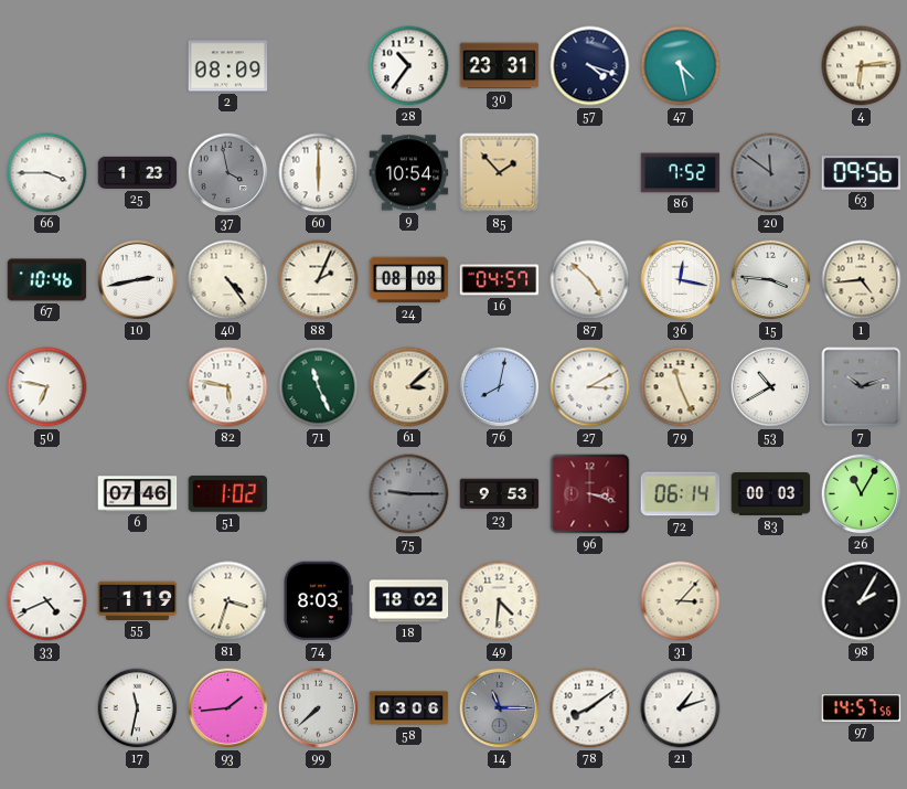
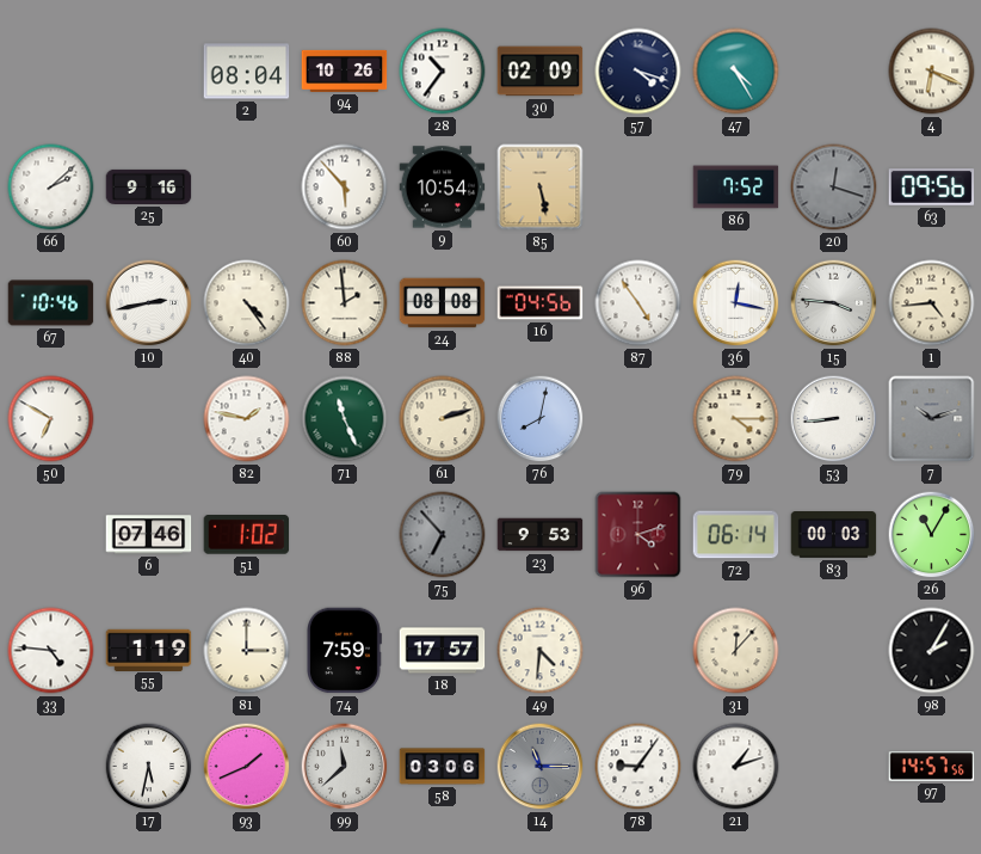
2: 08:09 -> 08:04 (247, 72)
94: none -> 10:26 (345, 70)
30: 23:31 -> 02:09 (541, 72)
47: 4:28 -> 4:25 (736, 72)
4: 6:14 -> 6:19 (932, 72)
66: 3:45 -> 2:08 (51, 188)
25: 1:23 -> 9:16 (149, 186)
37: 3:58 -> none (228, 173)
60: 6:00 -> 5:53 (345, 188)
85: 1:53 -> 5:28 (541, 188)
20: 11:51 -> 12:18 (834, 188)
88: 2:04 -> 1:59 (345, 303)
16: 04:57 -> 04:56 (541, 303)
87: 4:52 -> 4:54 (638, 303)
50: 6:47 -> 6:50 (51, 419)
82: 5:47 -> 1:47 (247, 419)
61: 3:08 -> 2:12 (443, 419)
27: 3:10 -> none (590, 387)
79: 11:26 -> 4:15 (736, 419)
53: 10:40 -> 8:44 (834, 419)
75: 9:15 -> 6:53 (443, 535)
96: 3:18 -> 4:12 (638, 535)
33: 4:41 -> 4:46 (51, 651)
81: 3:33 -> 3:00 (247, 651)
74: 8:03 -> 7:59 (345, 651)
18: 18:02 -> 17:57 (443, 651)
31: 3:07 -> 12:07 (736, 651)
17: 11:32 -> 5:32 (149, 767)
93: 1:44 -> 1:41 (247, 767)
99: 7:38 -> 11:38 (345, 767)
78: 8:09 -> 9:06 (638, 767)
